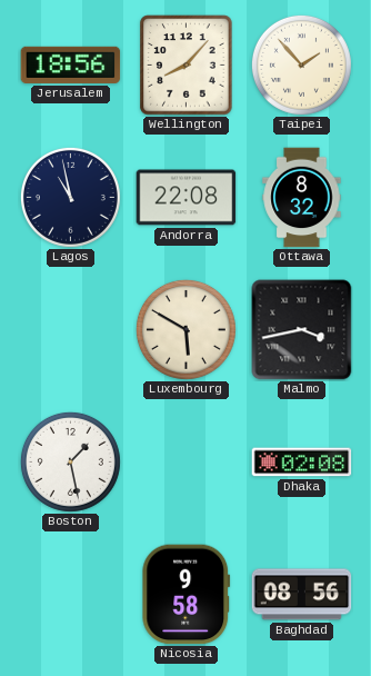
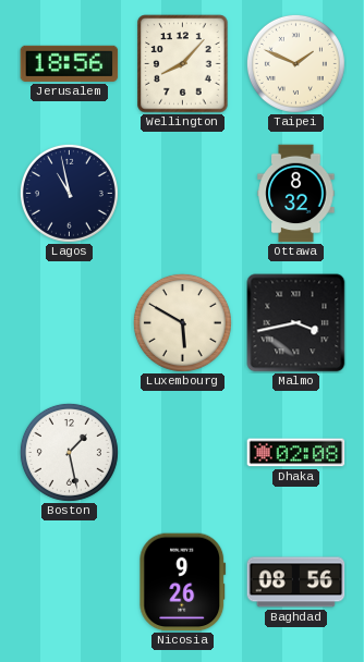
Taipei: 1:53 -> 1:49 (295, 63)
Andorra: 22:08 -> none (187, 198)
Nicosia: 9:58 -> 9:26 (183, 583)
